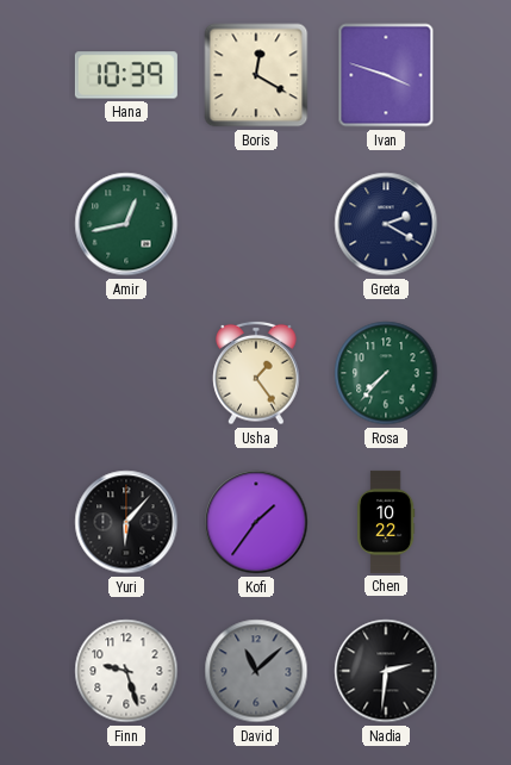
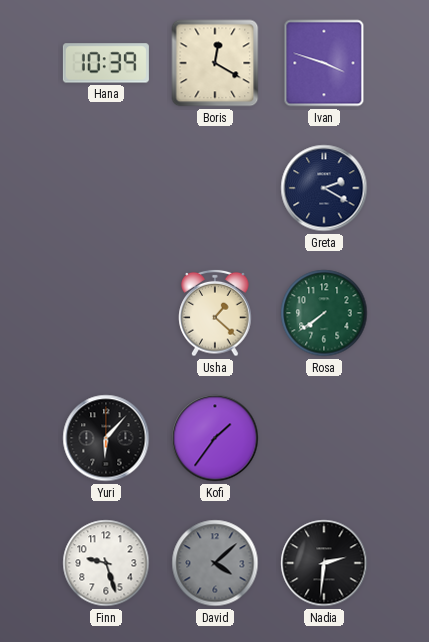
Amir: 12:43 -> none (126, 224)
Usha: 1:24 -> 1:22 (215, 313)
Rosa: 7:37 -> 7:39 (324, 313)
Chen: 10:22 -> none (387, 522)
David: 11:08 -> 4:08 (215, 563)
